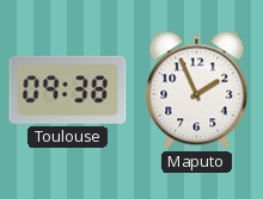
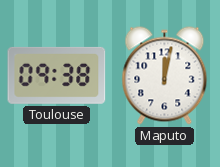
Maputo: 1:56 -> 12:02 (165, 76)
